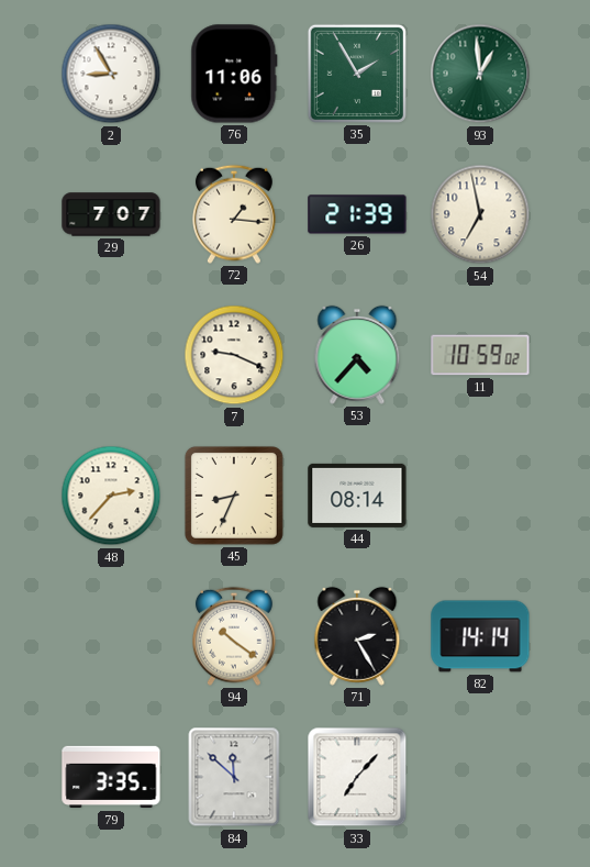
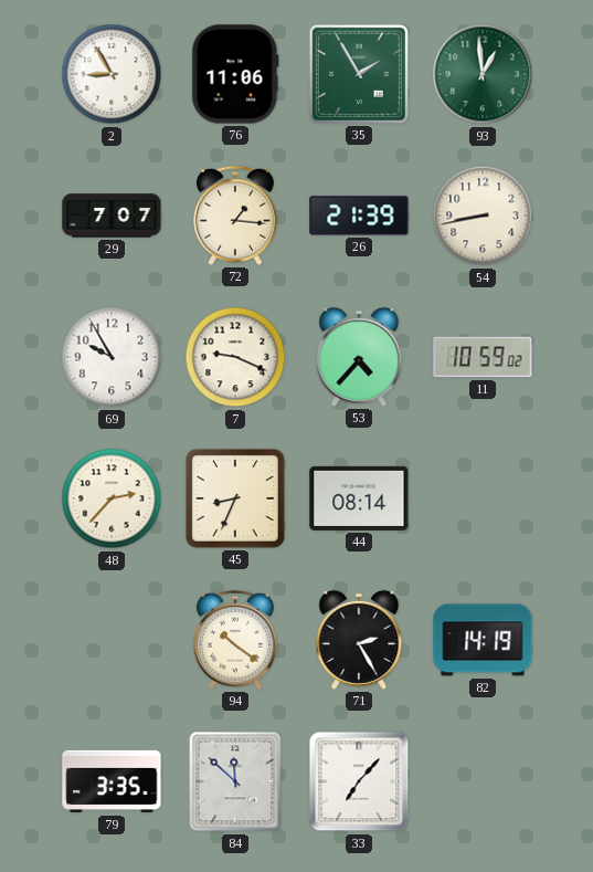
54: 6:58 -> 8:43 (483, 216)
69: none -> 9:55 (112, 357)
82: 14:14 -> 14:19 (483, 640)
